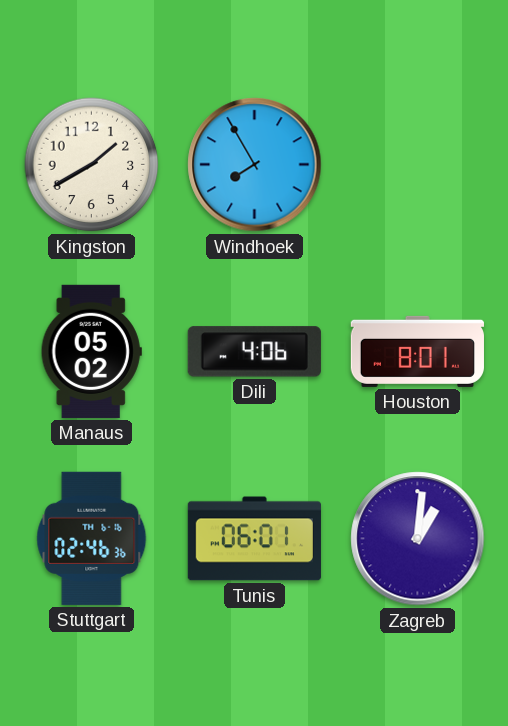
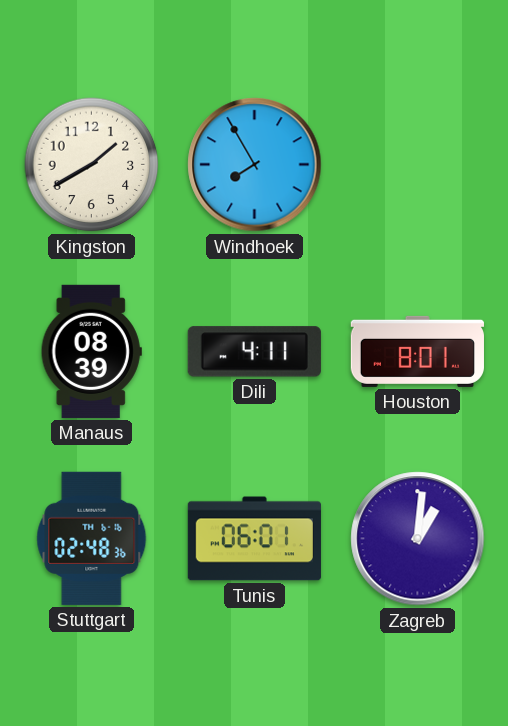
Manaus: 05:02 -> 08:39 (91, 351)
Dili: 4:06 -> 4:11 (254, 352)
Stuttgart: 02:46 -> 02:48 (92, 538)
